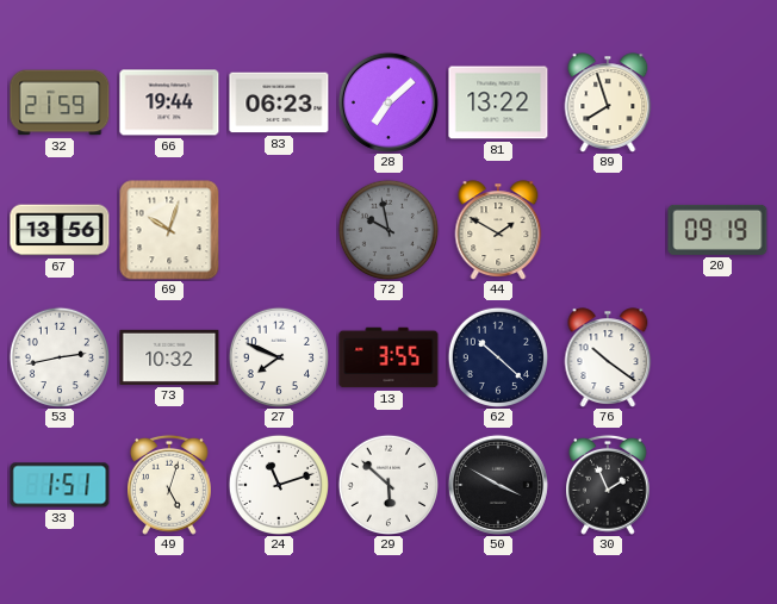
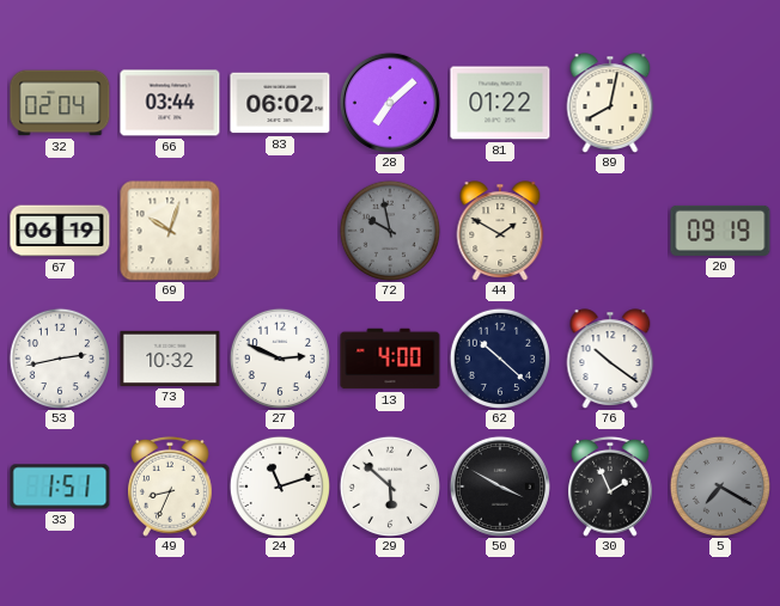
32: 21:59 -> 02:04 (60, 103)
66: 19:44 -> 03:44 (170, 103)
83: 06:23 -> 06:02 (280, 103)
81: 13:22 -> 01:22 (500, 103)
89: 7:57 -> 8:02 (610, 103)
67: 13:56 -> 06:19 (60, 231)
27: 7:49 -> 2:49 (279, 357)
13: 3:55 -> 4:00 (390, 359)
49: 5:03 -> 8:34 (171, 486)
5: none -> 7:20 (719, 485)
